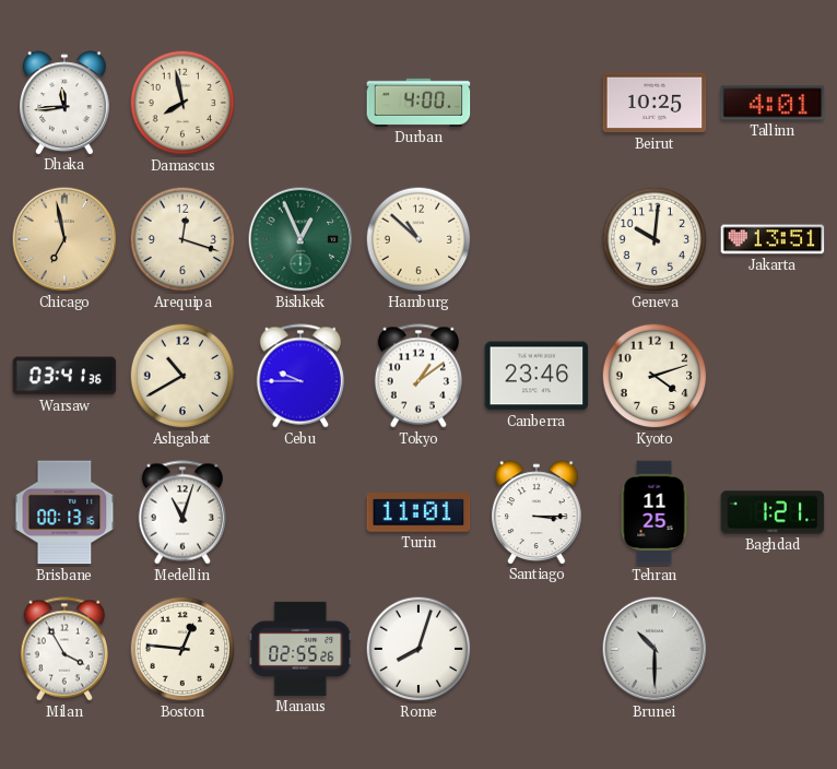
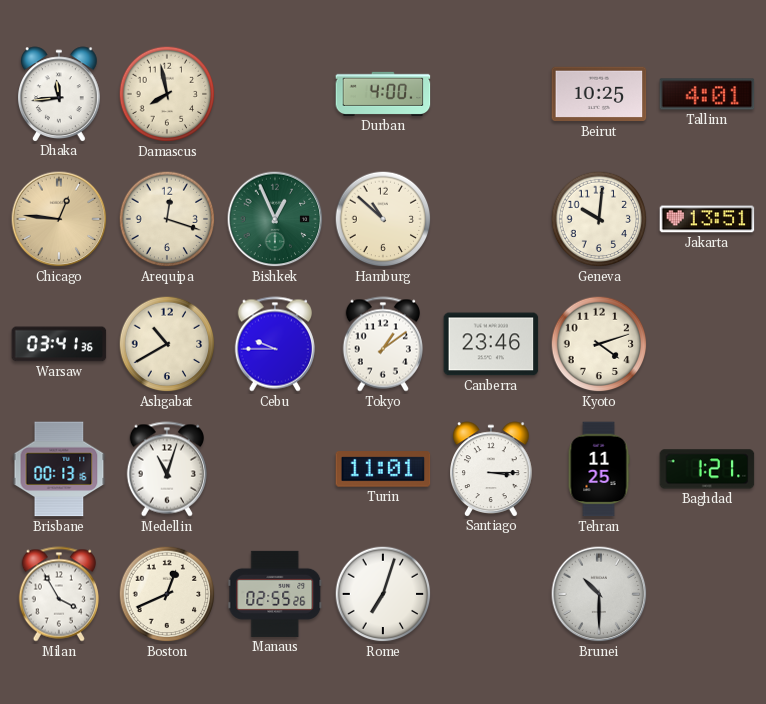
Chicago: 6:58 -> 12:46 (59, 219)
Boston: 12:46 -> 12:41 (167, 594)
Rome: 8:03 -> 7:03 (383, 594)
